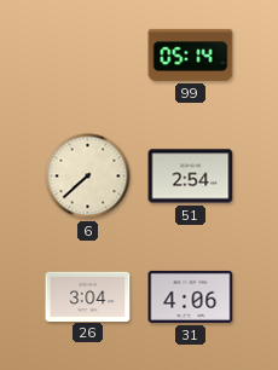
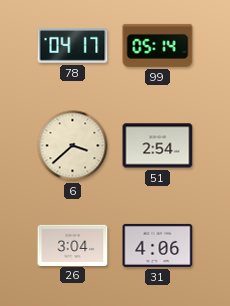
78: none -> 04:17 (73, 45)
6: 7:38 -> 3:38 (73, 146)
